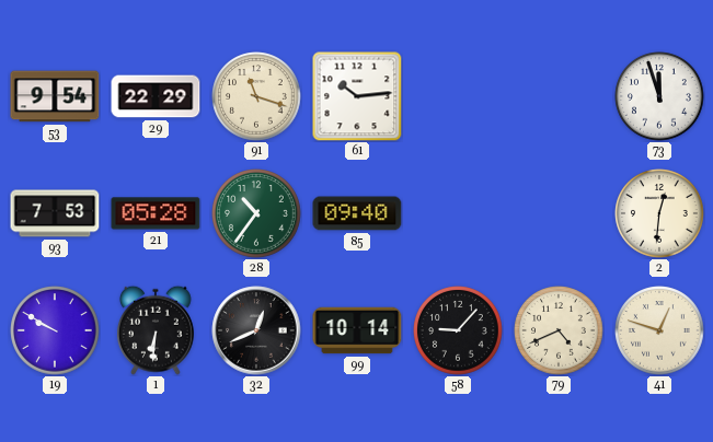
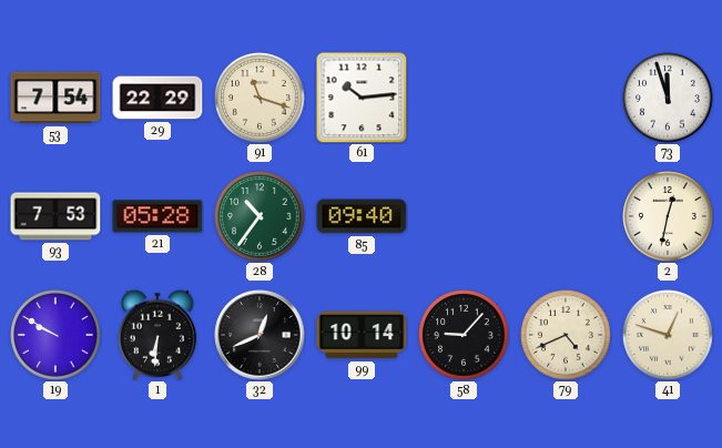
53: 9:54 -> 7:54 (55, 98)
2: 12:31 -> 12:32 (668, 216)
